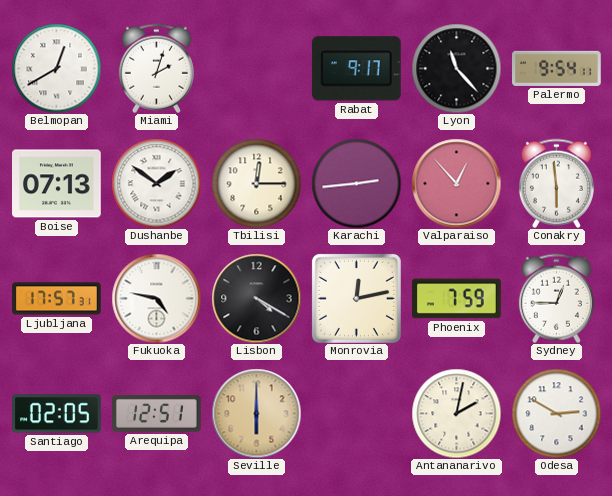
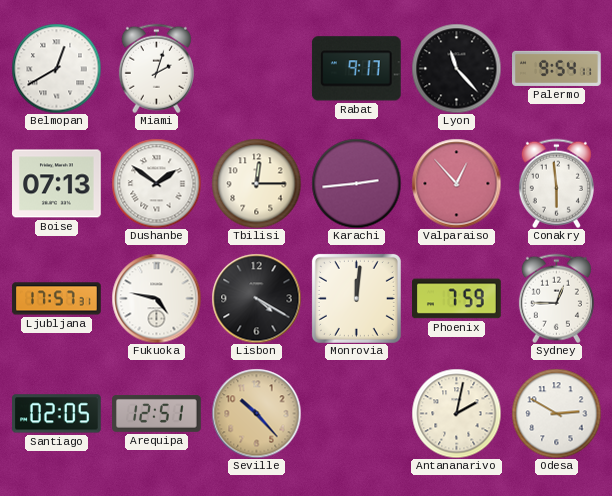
Monrovia: 12:13 -> 12:01 (356, 298)
Seville: 6:00 -> 10:23 (256, 413)
